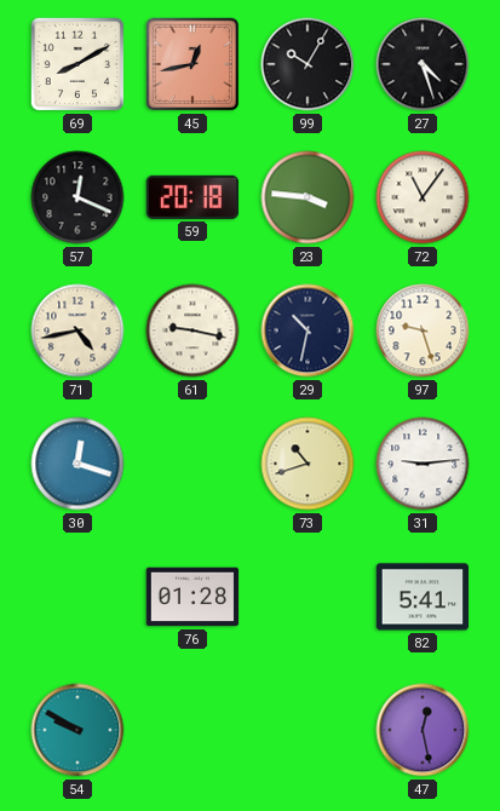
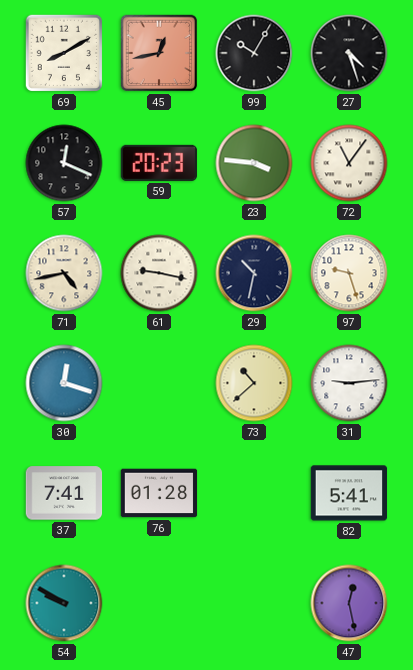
59: 20:18 -> 20:23 (159, 163)
73: 10:42 -> 10:38 (254, 383)
37: none -> 7:41 (64, 493)
